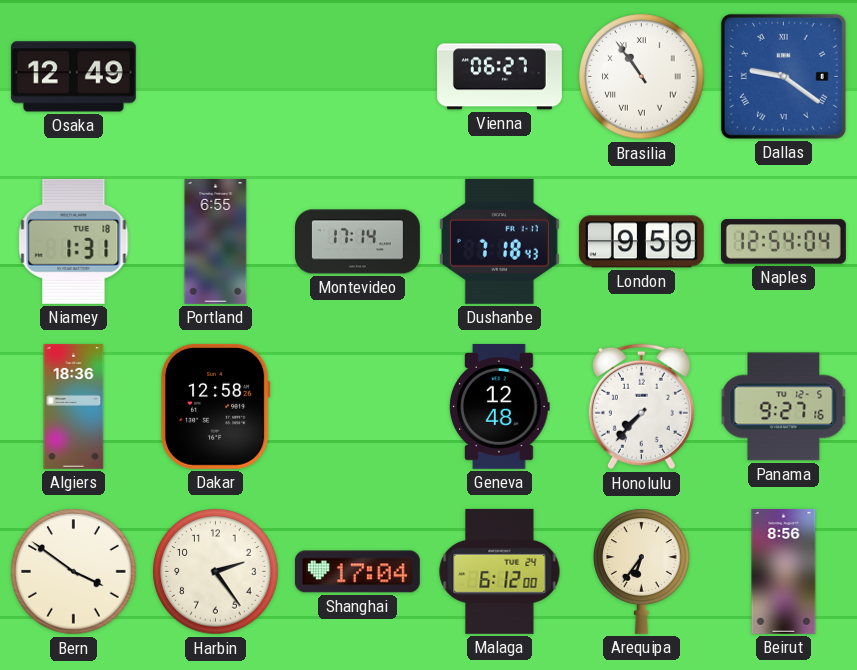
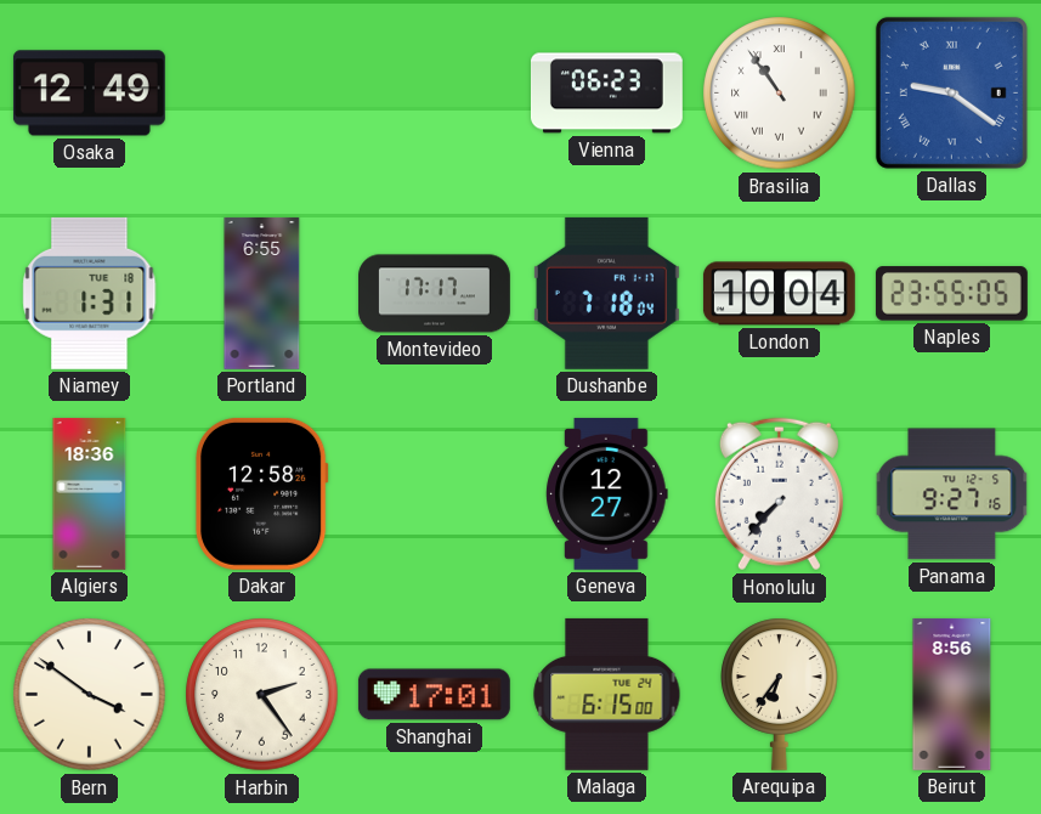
Vienna: 06:27 -> 06:23 (606, 94)
Montevideo: 17:14 -> 17:17 (435, 294)
Dushanbe: 7:18:43 -> 7:18:04 (606, 293)
London: 9:59 -> 10:04 (779, 294)
Naples: 12:54 -> 23:55 (951, 294)
Geneva: 12:48 -> 12:27 (607, 493)
Shanghai: 17:04 -> 17:01 (434, 695)
Malaga: 6:12 -> 6:15 (607, 694)
